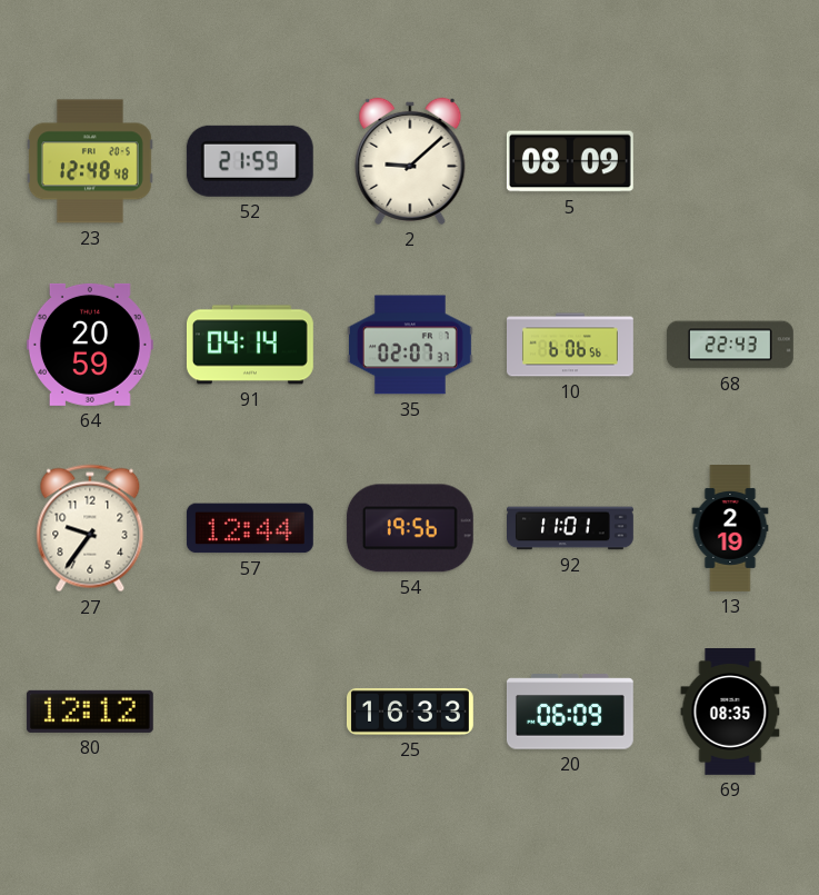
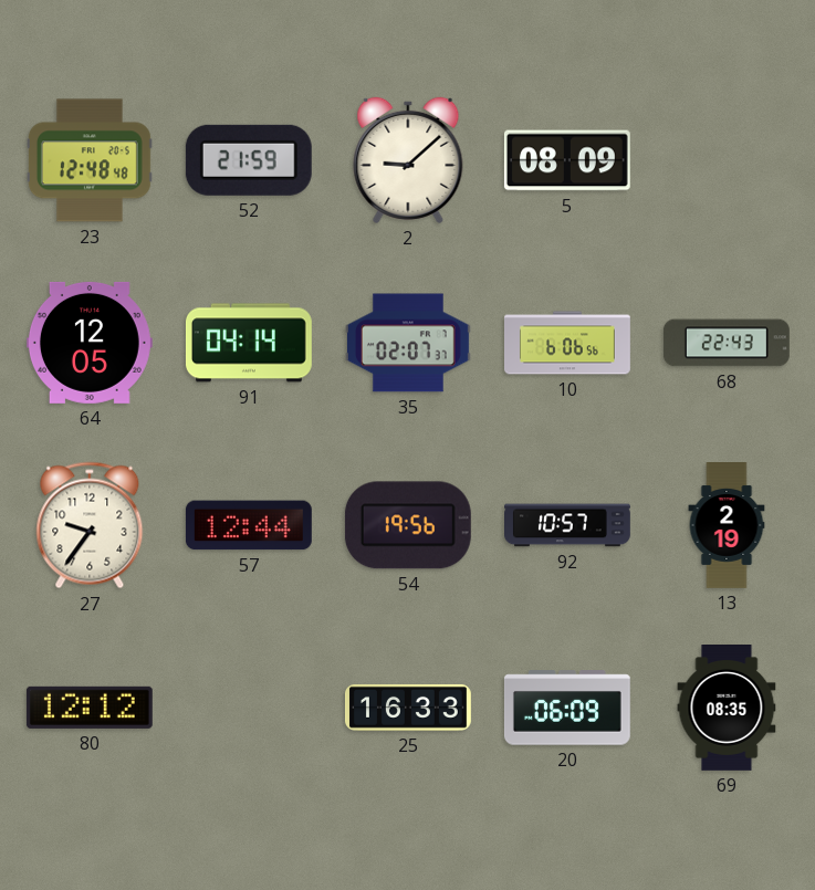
64: 20:59 -> 12:05 (90, 343)
92: 11:01 -> 10:57 (568, 525)
